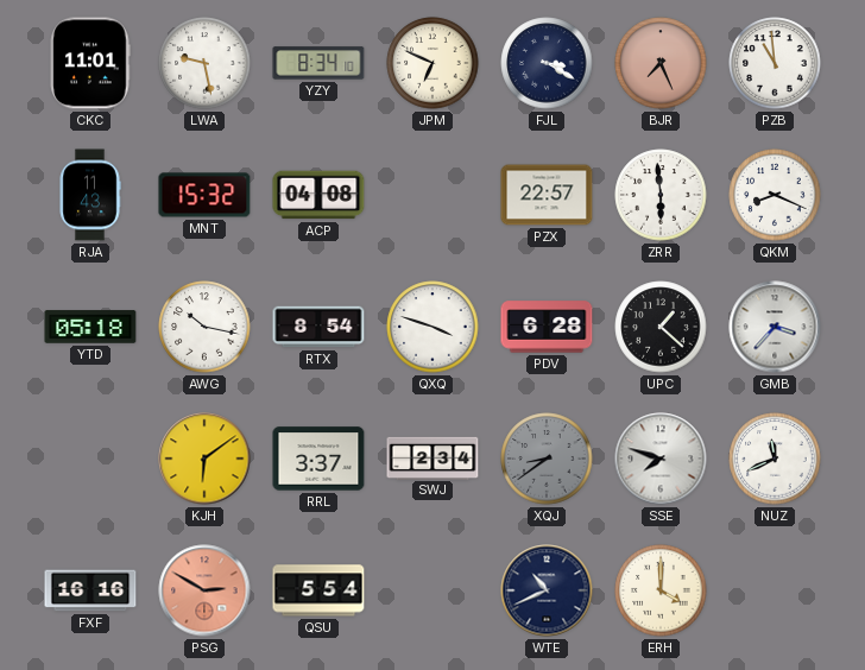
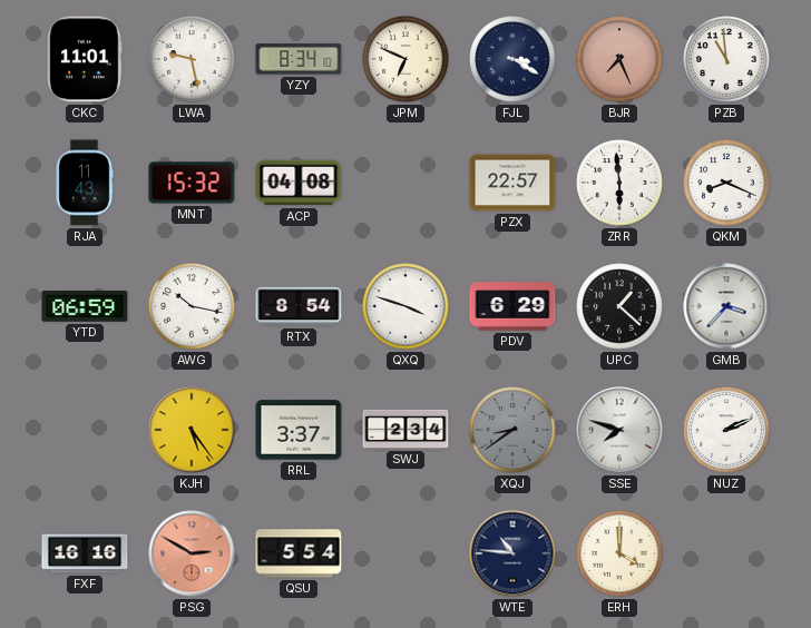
YTD: 05:18 -> 06:59 (85, 306)
PDV: 6:28 -> 6:29 (512, 306)
KJH: 6:09 -> 5:24 (192, 430)
NUZ: 11:41 -> 2:11 (726, 430)
WTE: 10:41 -> 10:46 (512, 553)
